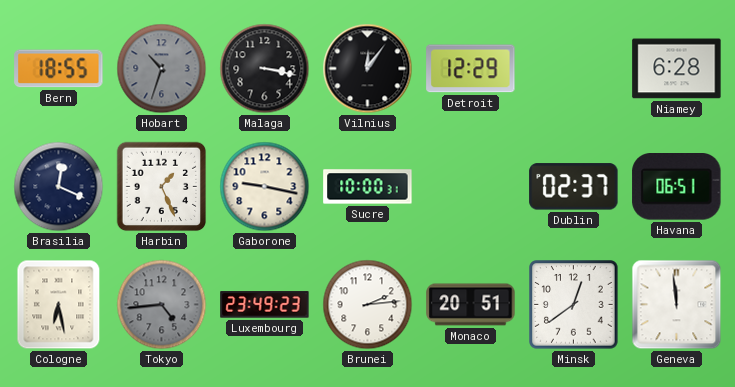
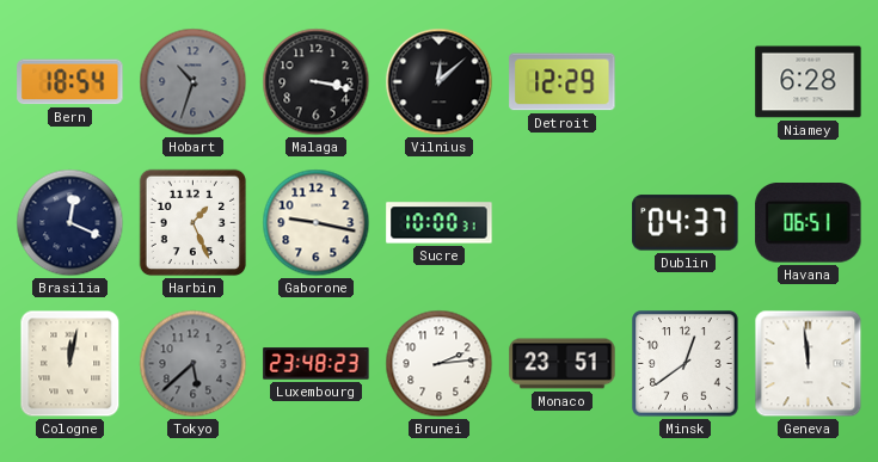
Bern: 18:55 -> 18:54 (70, 82)
Vilnius: 12:06 -> 12:08 (440, 82)
Dublin: 02:37 -> 04:37 (686, 223)
Cologne: 6:28 -> 12:02 (70, 364)
Tokyo: 4:44 -> 5:38 (194, 364)
Luxembourg: 23:49 -> 23:48 (317, 364)
Monaco: 20:51 -> 23:51 (563, 364)
